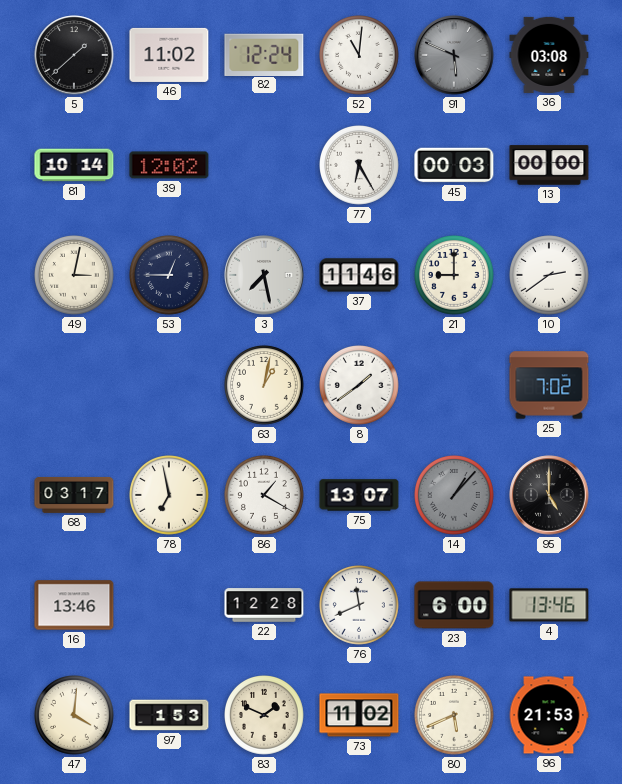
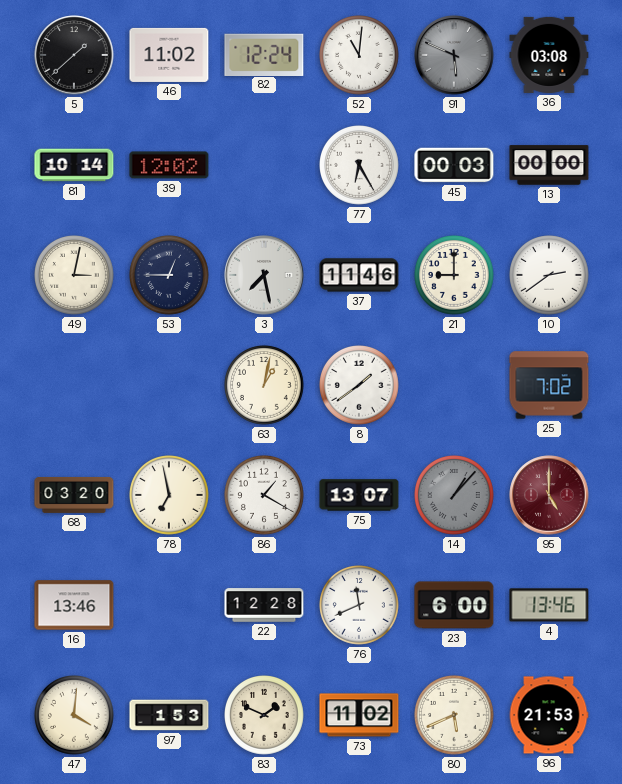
68: 03:17 -> 03:20 (74, 495)
95 dial: black -> burgundy (549, 495)
